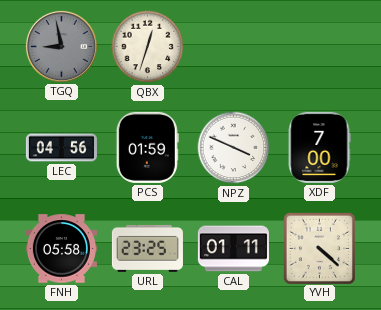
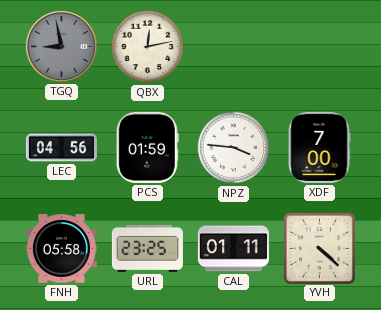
QBX: 12:33 -> 12:13 (148, 47)
NPZ: 3:49 -> 3:46 (234, 148)
